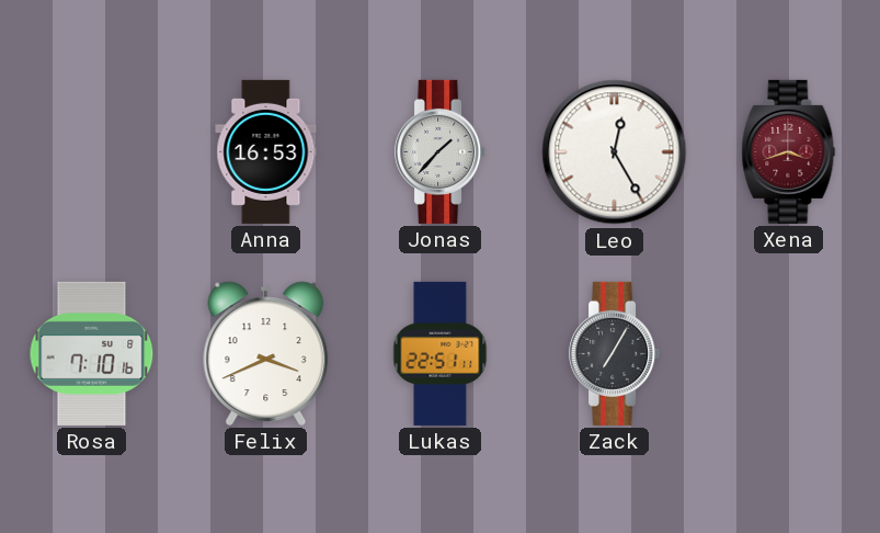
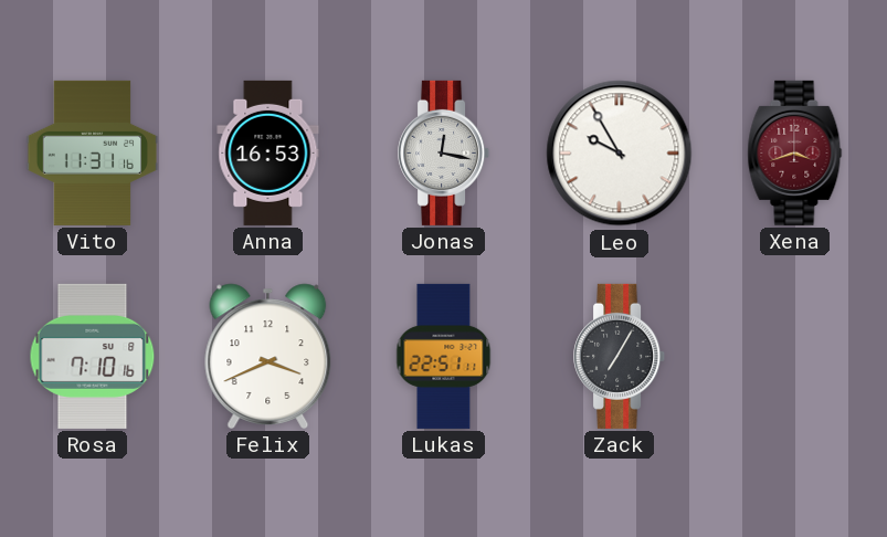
Vito: none -> 11:31 (93, 152)
Jonas: 1:37 -> 12:17 (444, 152)
Leo: 12:25 -> 9:55 (620, 154)
